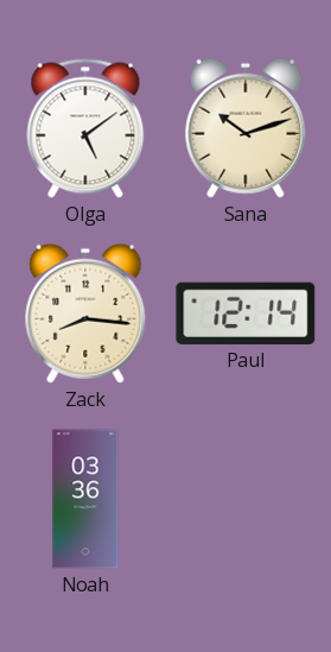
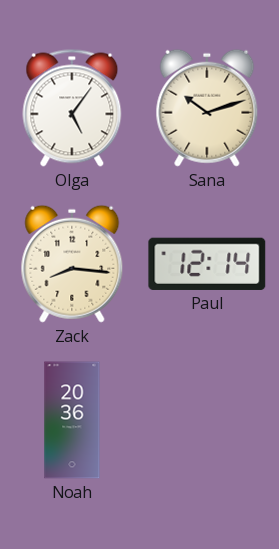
Olga: 5:09 -> 5:06 (72, 108)
Noah: 03:36 -> 20:36 (72, 420)
